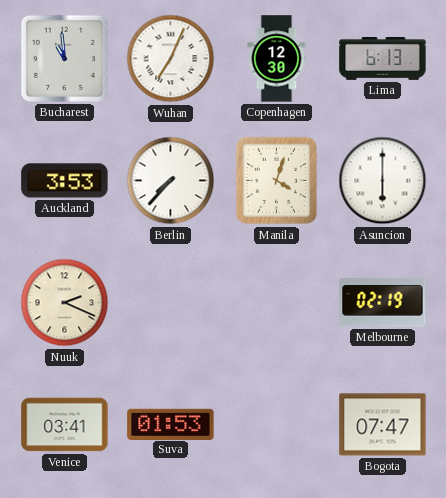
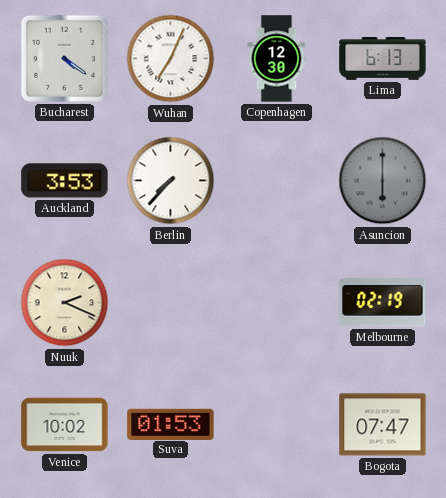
Bucharest: 10:59 -> 4:21 (64, 58)
Manila: 4:03 -> none (277, 181)
Asuncion dial: white -> grey (383, 181)
Venice: 03:41 -> 10:02 (65, 425)
